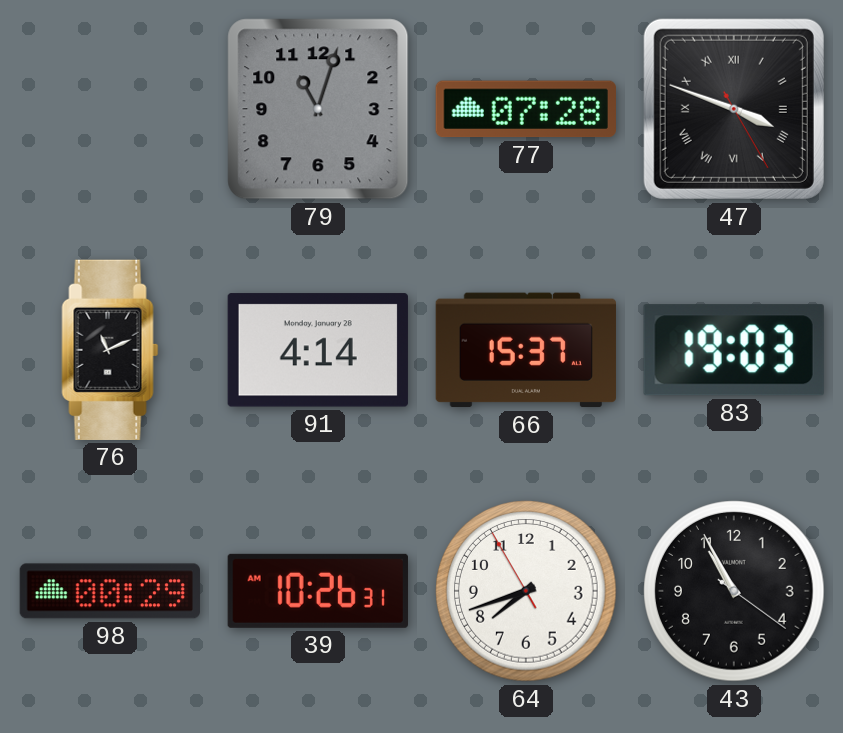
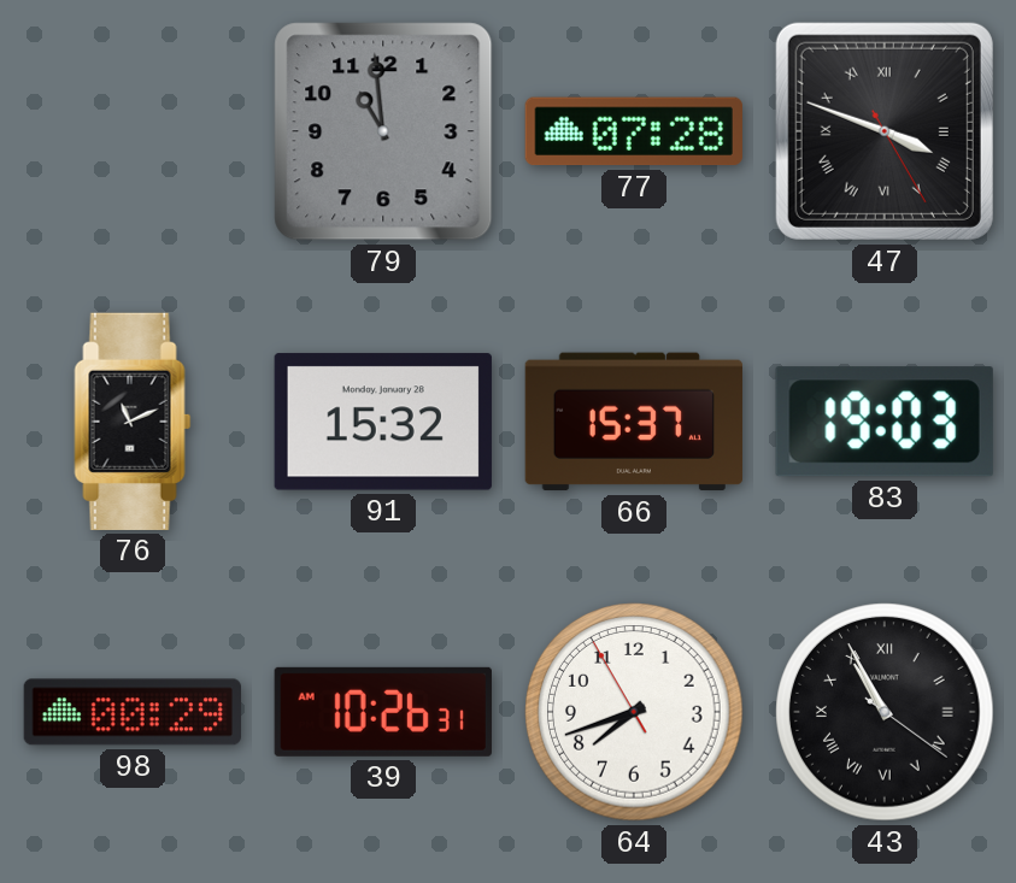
79: 11:03 -> 10:59 (383, 131)
91: 4:14 -> 15:32 (383, 422)
43 numerals: Arabic -> Roman (885, 712)
